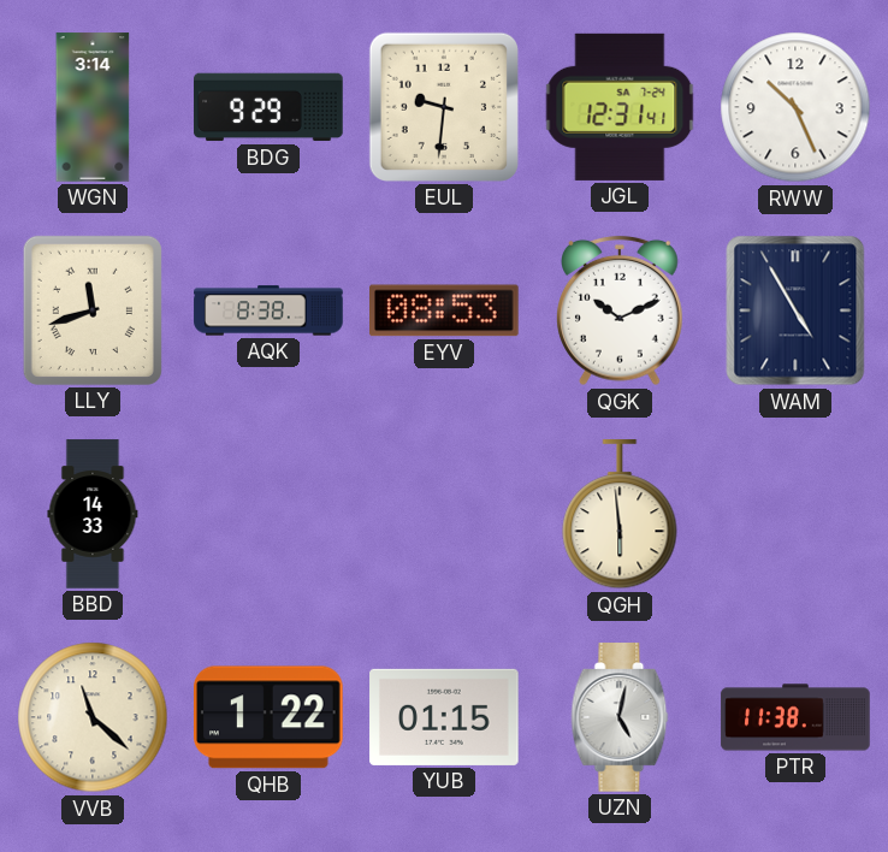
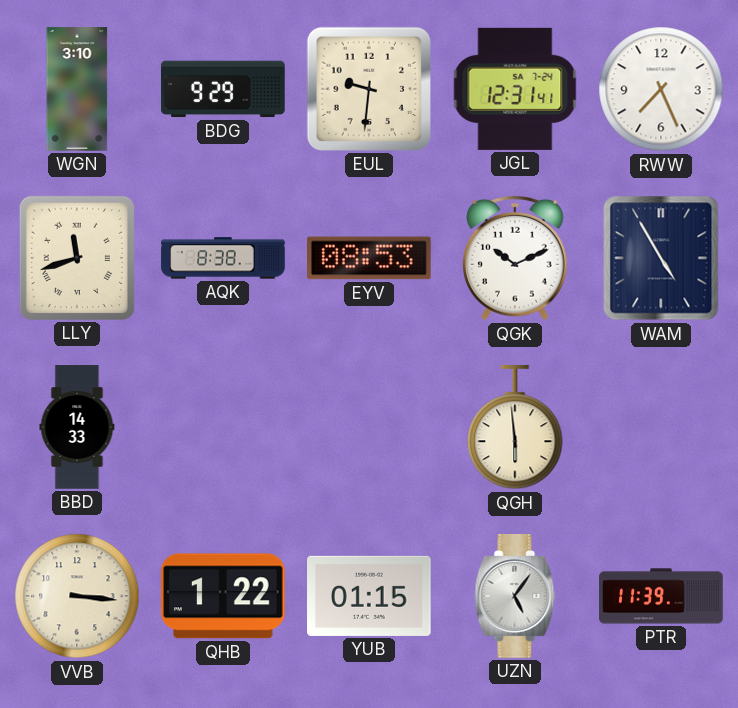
WGN: 3:14 -> 3:10 (77, 89)
RWW: 10:26 -> 7:26 (661, 89)
VVB: 11:22 -> 3:16 (77, 596)
UZN: 5:02 -> 5:06 (515, 596)
PTR: 11:38 -> 11:39 (661, 596)
